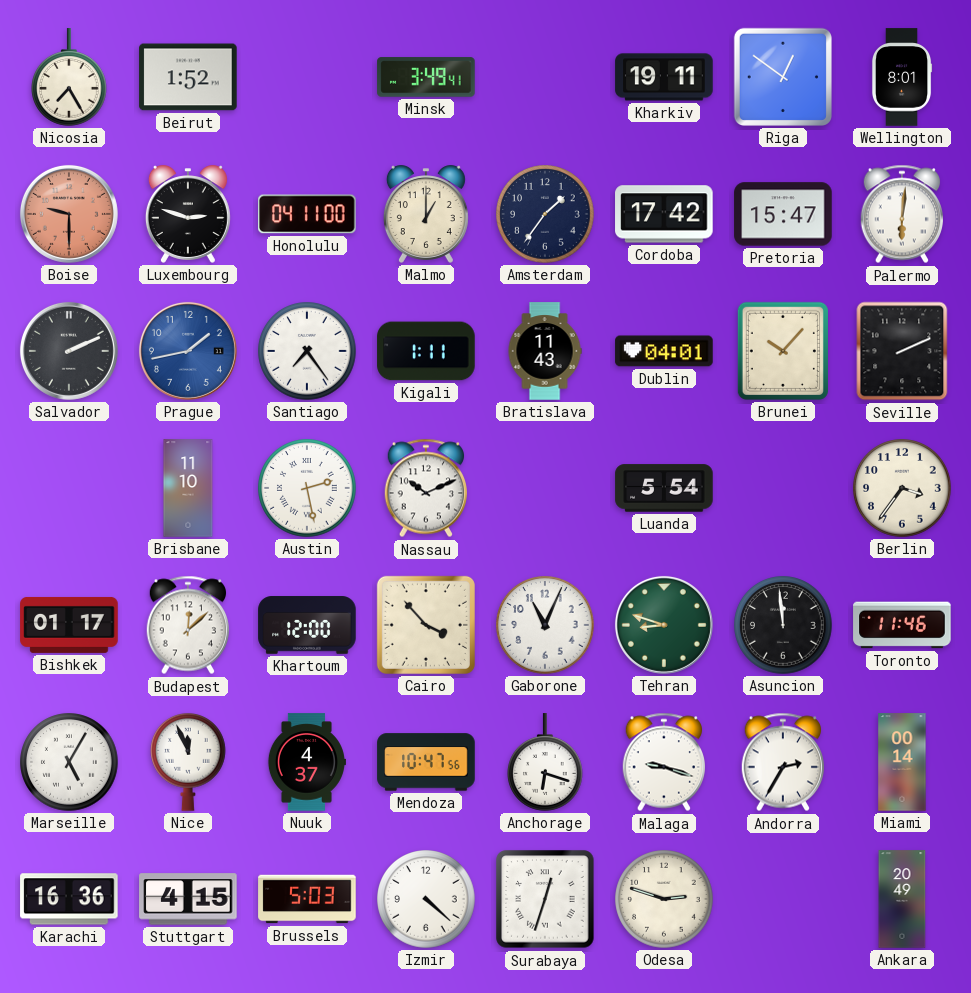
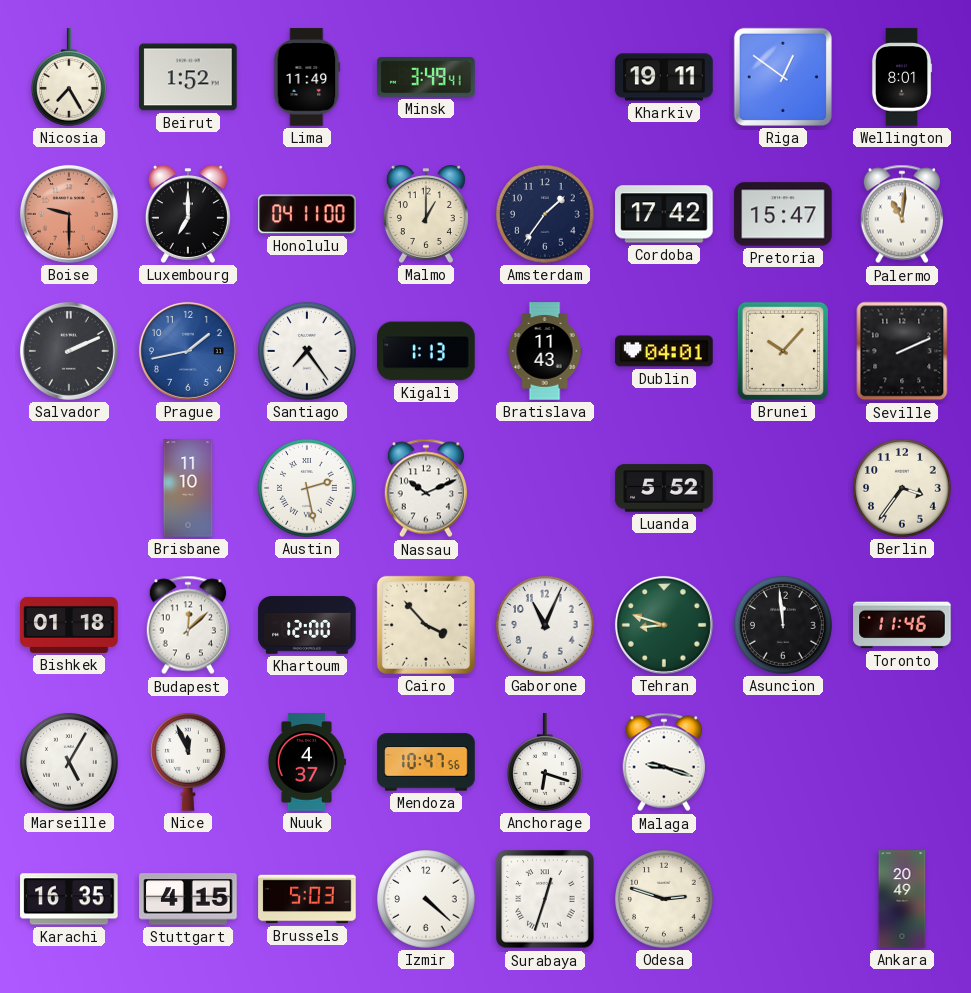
Lima: none -> 11:49 (307, 77)
Luxembourg: 2:48 -> 7:00 (188, 214)
Palermo: 6:01 -> 11:01 (901, 214)
Kigali: 1:11 -> 1:13 (426, 351)
Luanda: 5:54 -> 5:52 (664, 488)
Bishkek: 01:17 -> 01:18 (69, 625)
Andorra: 2:35 -> none (782, 762)
Miami: 00:14 -> none (902, 762)
Karachi: 16:36 -> 16:35 (69, 899)
